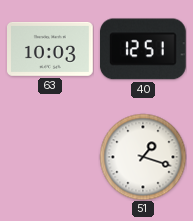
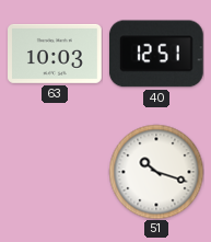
51: 1:18 -> 10:18 (156, 172)
